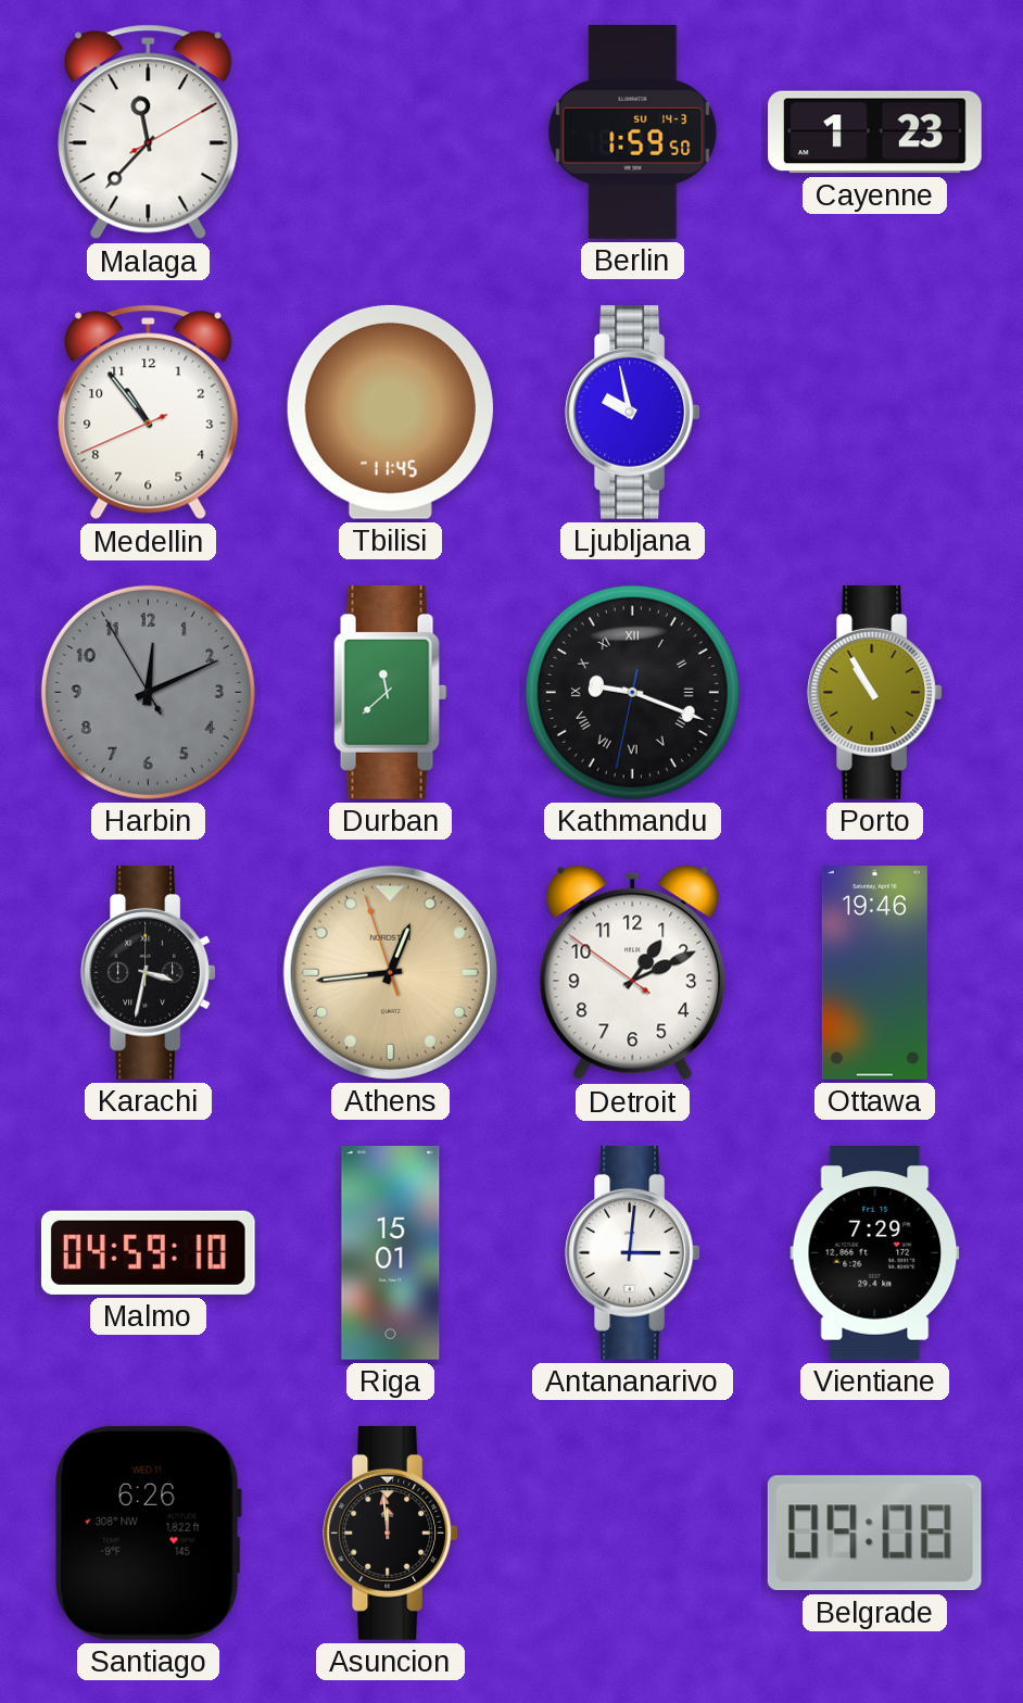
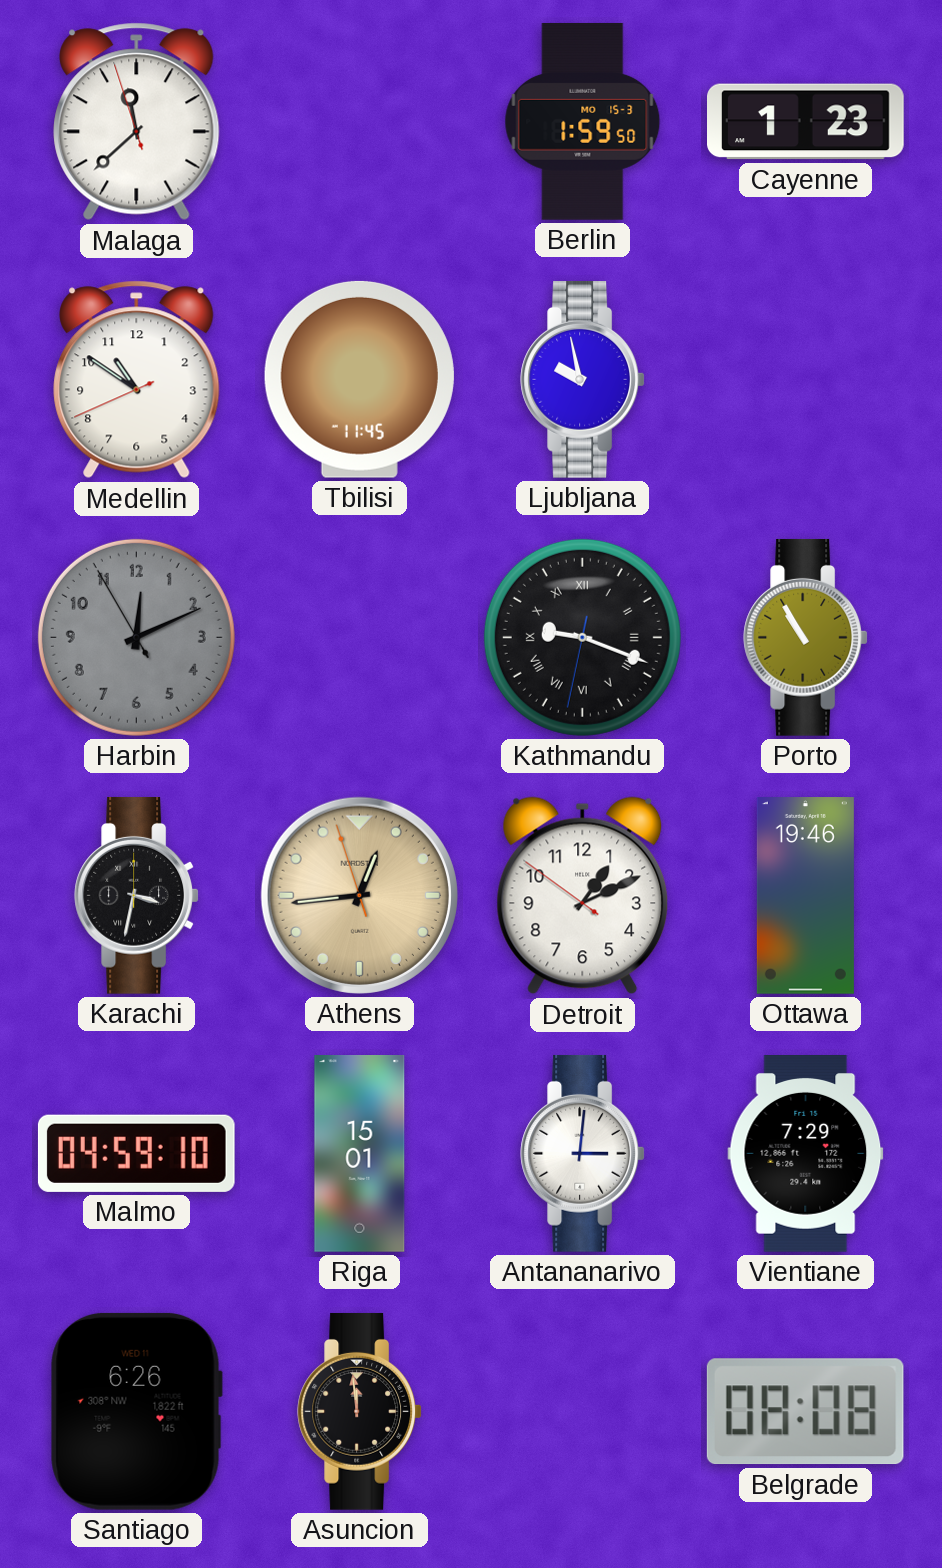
Malaga: 11:37:10 -> 11:37:57 (137, 122)
Berlin date: SU 14-3 -> MO 15-3 (583, 121)
Medellin: 10:53 -> 10:50 (137, 380)
Durban: 11:38 -> none (391, 692)
Belgrade: 09:08 -> 08:08 (805, 1412)
